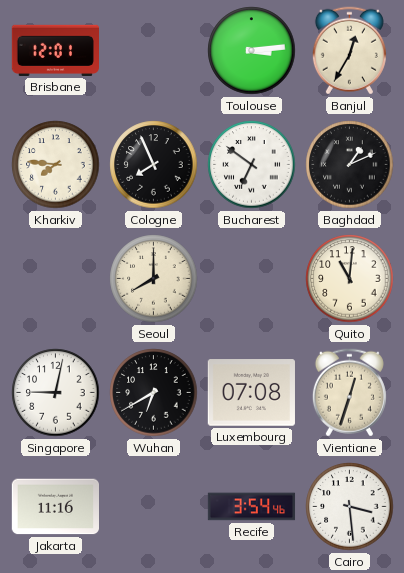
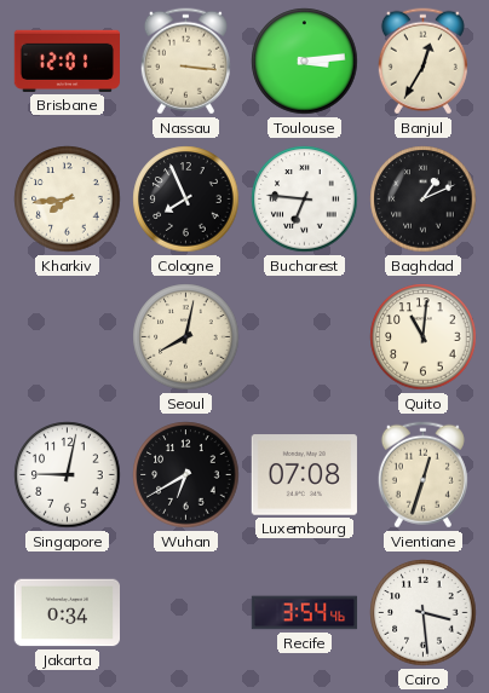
Nassau: none -> 3:16 (185, 62)
Kharkiv: 7:46 -> 7:44 (68, 200)
Bucharest: 6:51 -> 6:46 (305, 200)
Seoul: 8:00 -> 8:02 (186, 337)
Jakarta: 11:16 -> 0:34 (67, 613)
